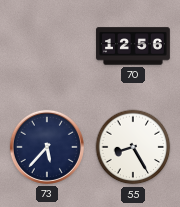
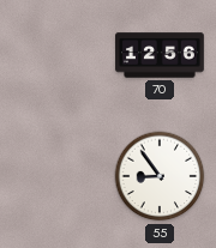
73: 5:37 -> none (47, 147)
55: 8:25 -> 8:54 (160, 176)
